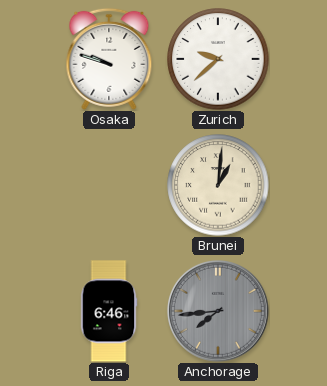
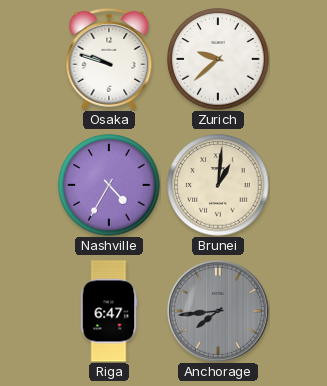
Nashville: none -> 4:35 (109, 185)
Riga: 6:46 -> 6:47 (109, 311)
